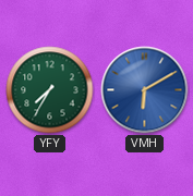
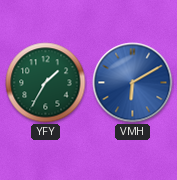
YFY: 7:35 -> 1:35 (46, 83)
